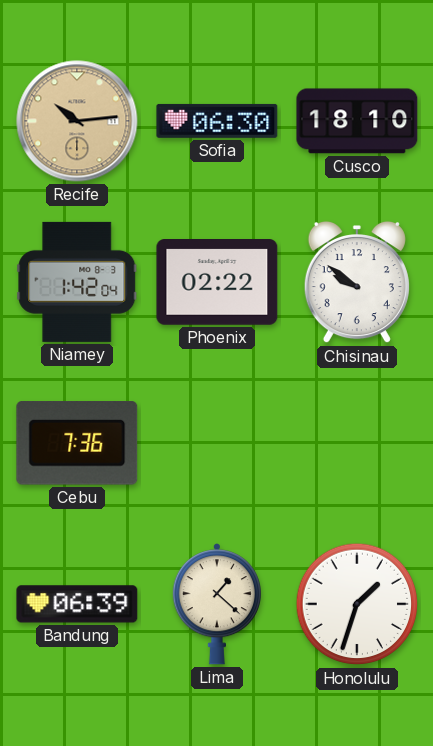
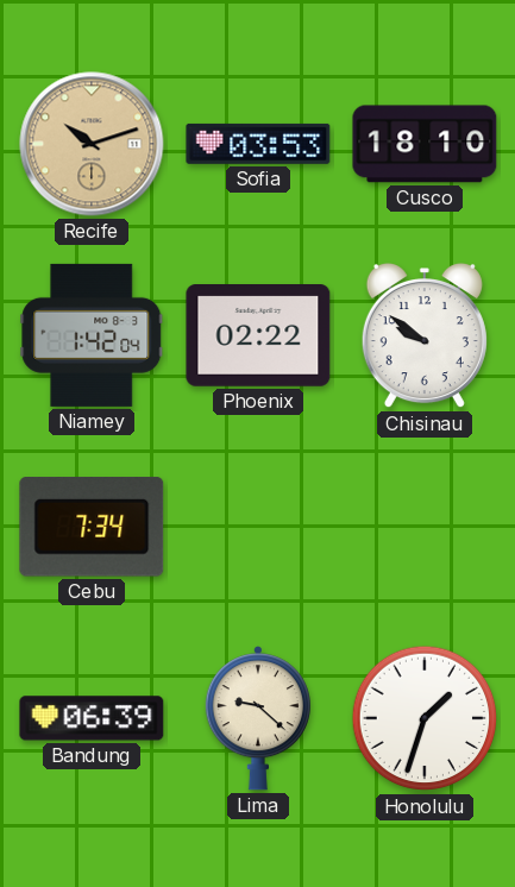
Recife: 10:14 -> 10:12 (92, 144)
Sofia: 06:30 -> 03:53 (258, 144)
Cebu: 7:36 -> 7:34 (92, 528)
Lima: 1:22 -> 9:22 (258, 718)
